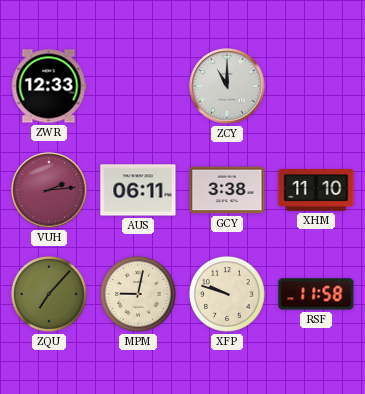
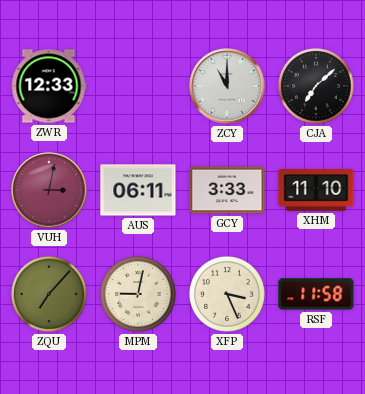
CJA: none -> 7:08 (316, 86)
VUH: 2:14 -> 3:02 (49, 190)
GCY: 3:38 -> 3:33 (227, 190)
XFP: 9:48 -> 3:26 (227, 294)
